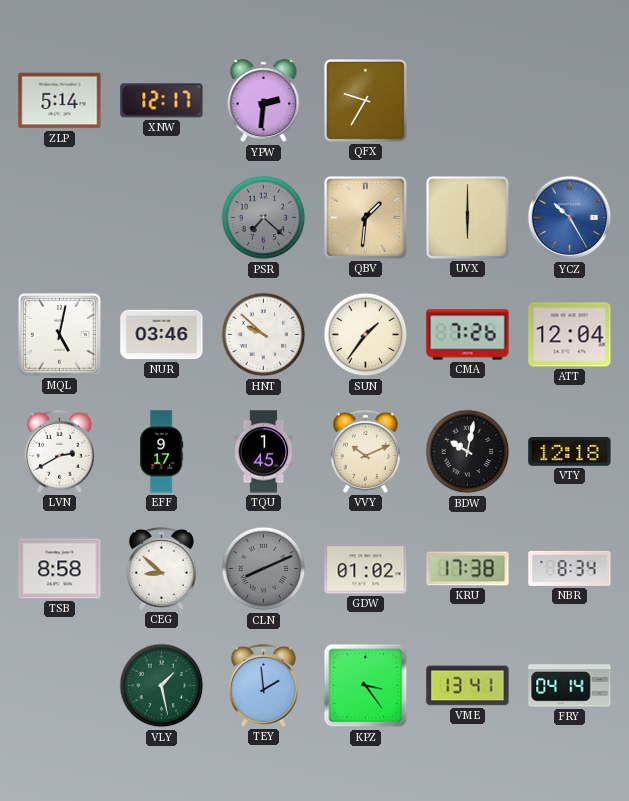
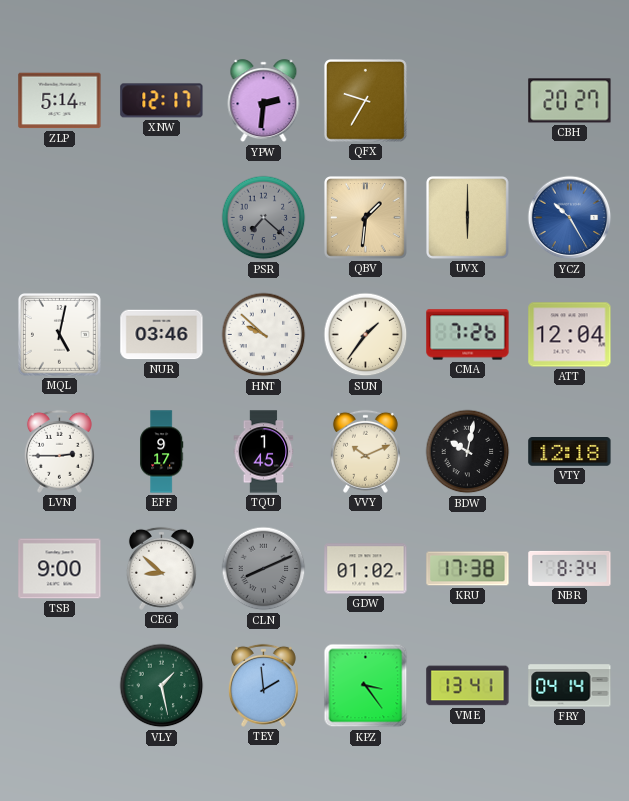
CBH: none -> 20:27 (570, 101)
LVN: 2:40 -> 2:45 (59, 451)
TSB: 8:58 -> 9:00 (60, 569)
